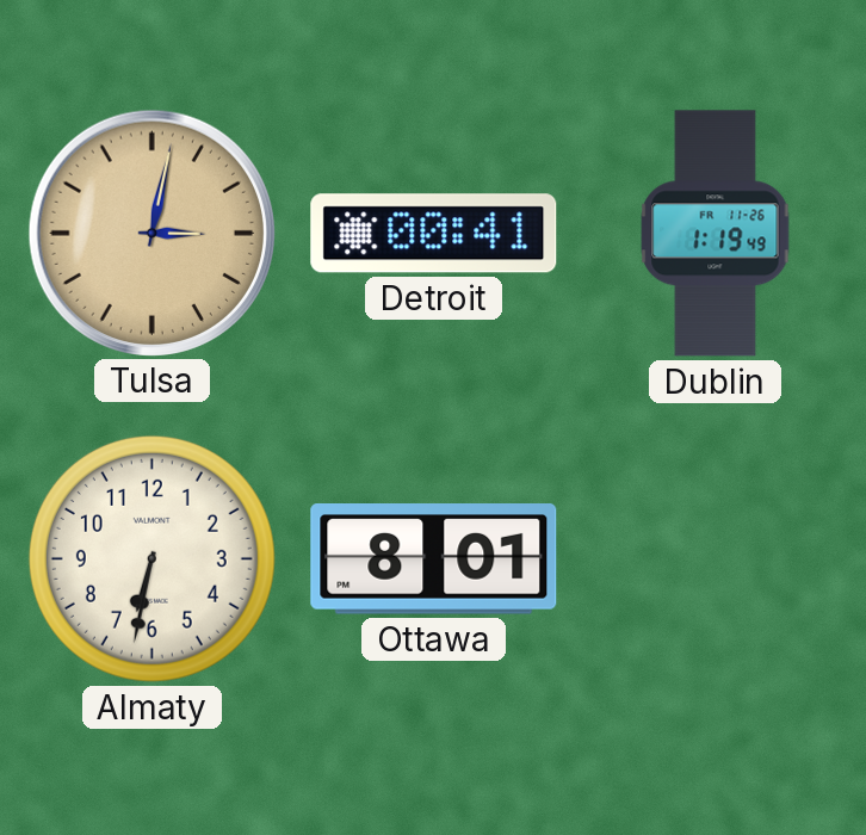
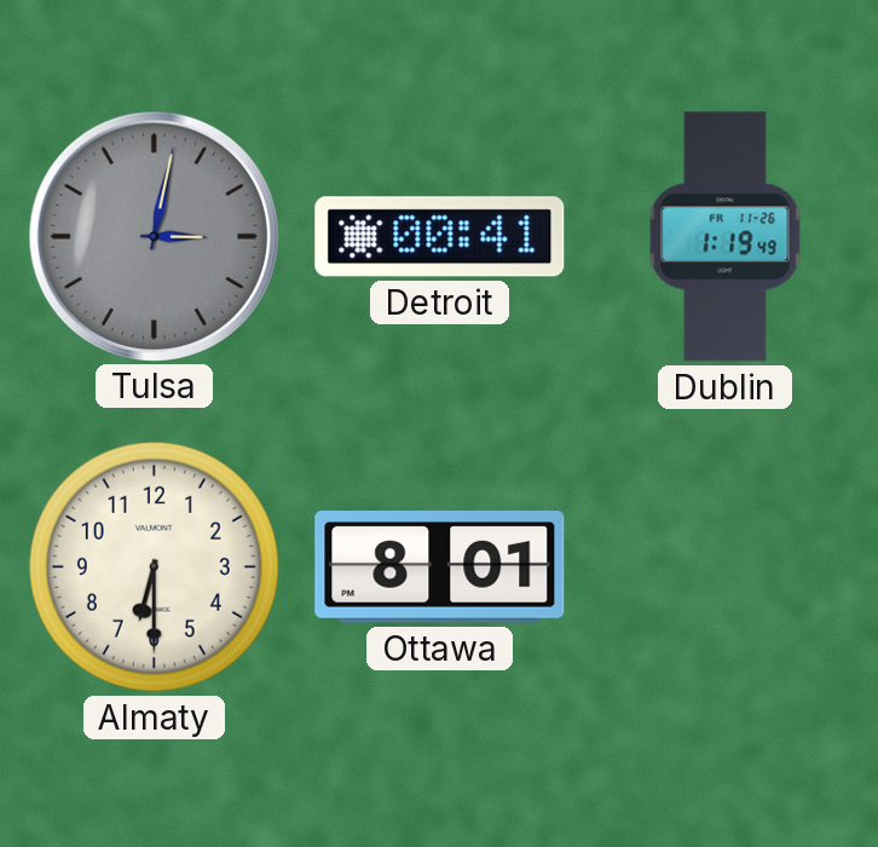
Tulsa dial: champagne -> grey (154, 236)
Almaty: 6:32 -> 6:30 (154, 566)
